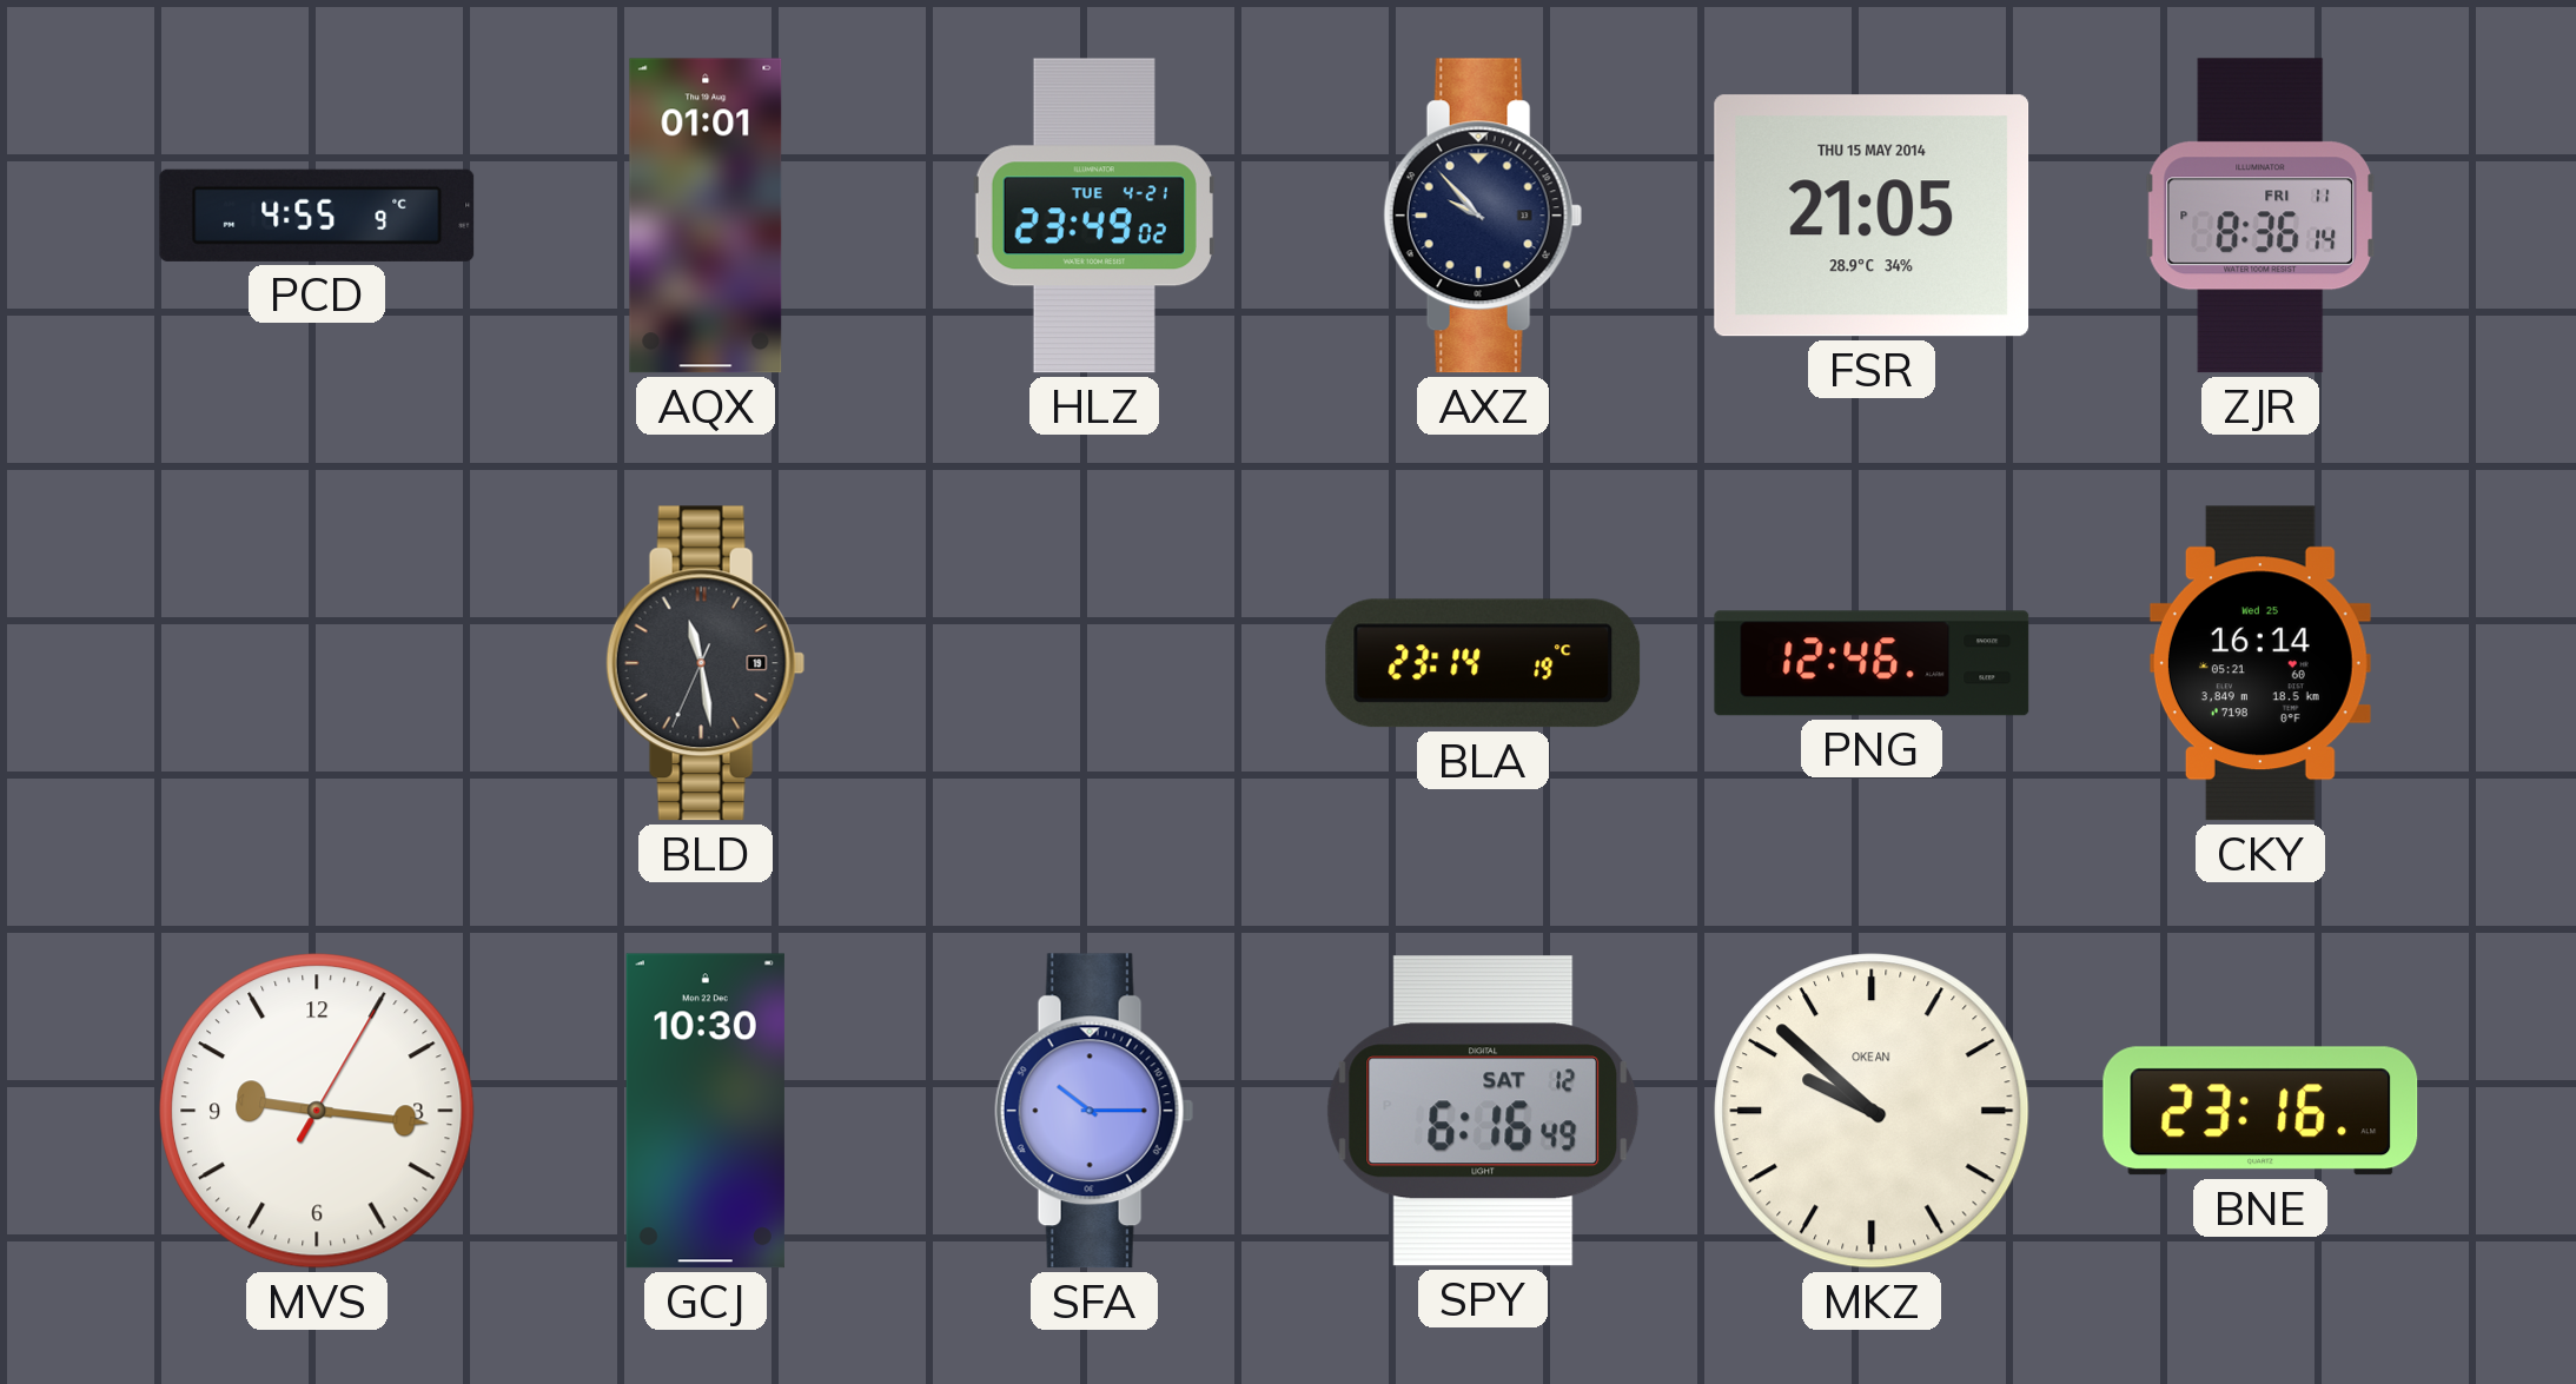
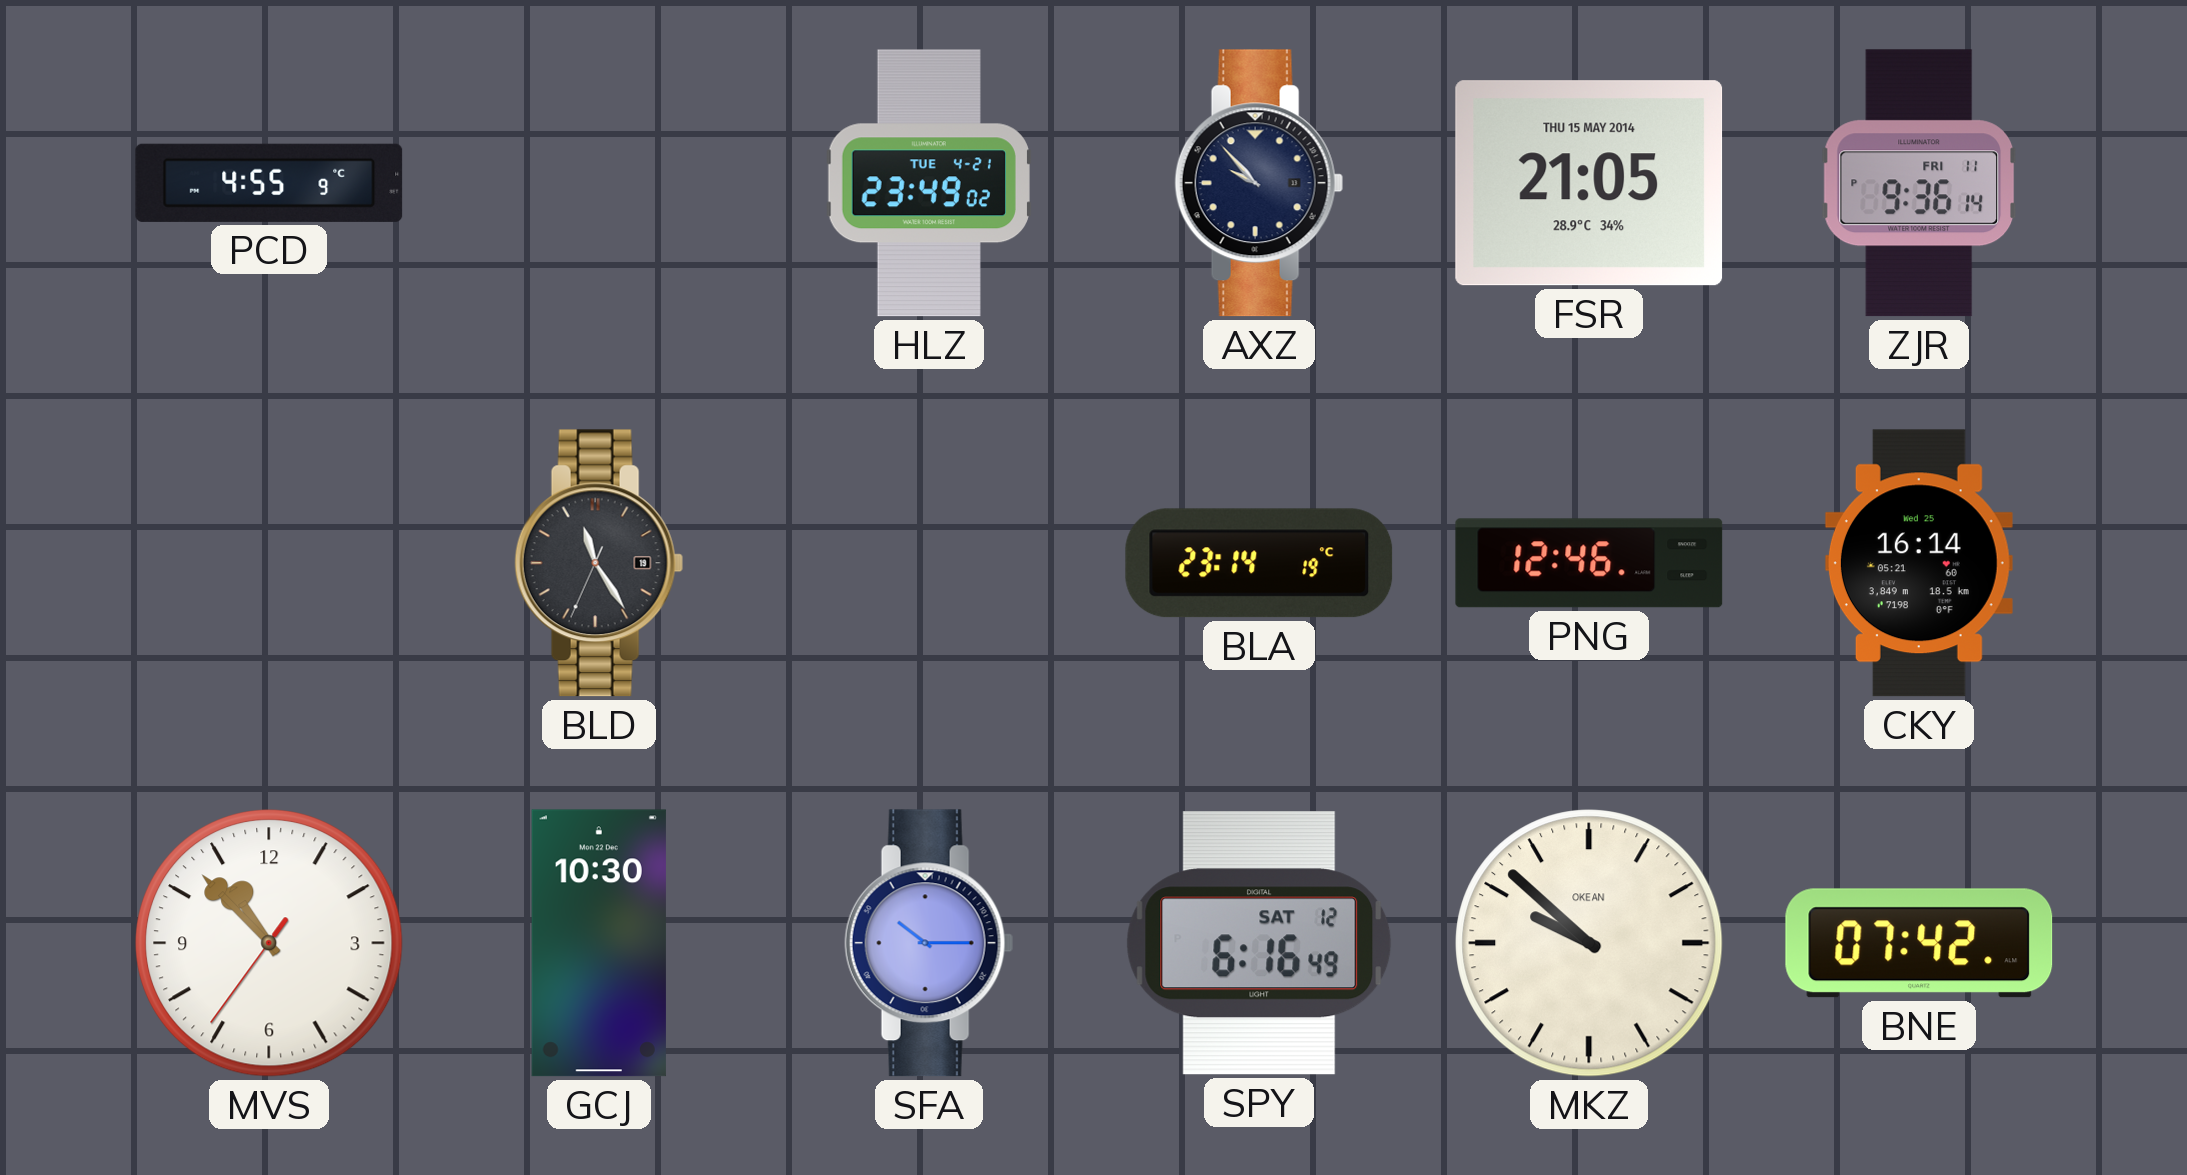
AQX: 01:01 -> none (706, 216)
ZJR: 8:36 -> 9:36 (1919, 183)
BLD: 11:28 -> 11:24 (599, 563)
MVS: 9:16 -> 10:52 (269, 943)
BNE: 23:16 -> 07:42 (1919, 943)
